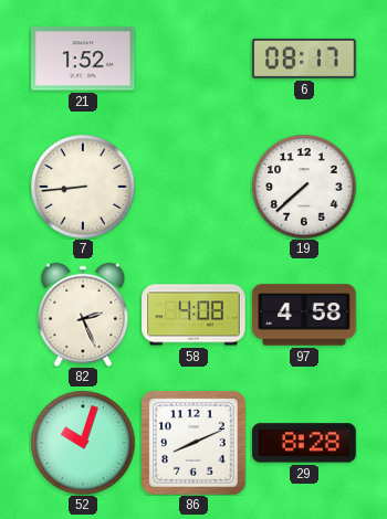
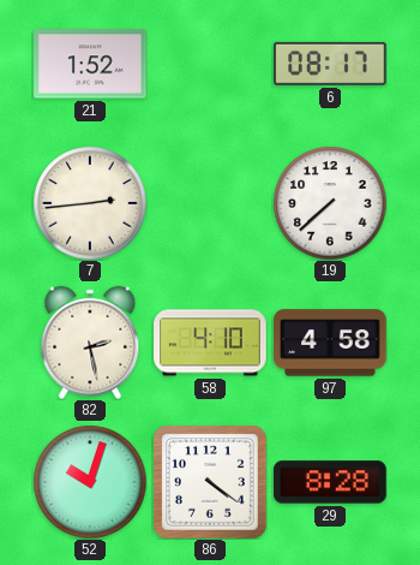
7: 8:44 -> 2:44 (90, 203)
82: 2:26 -> 2:28 (90, 343)
58: 4:08 -> 4:10 (210, 343)
86: 8:11 -> 4:21 (210, 482)
